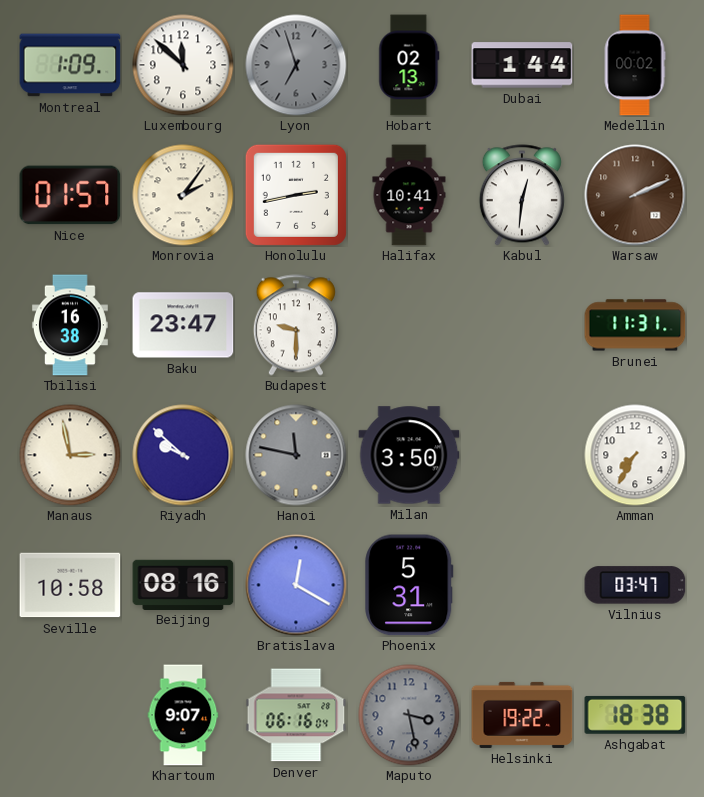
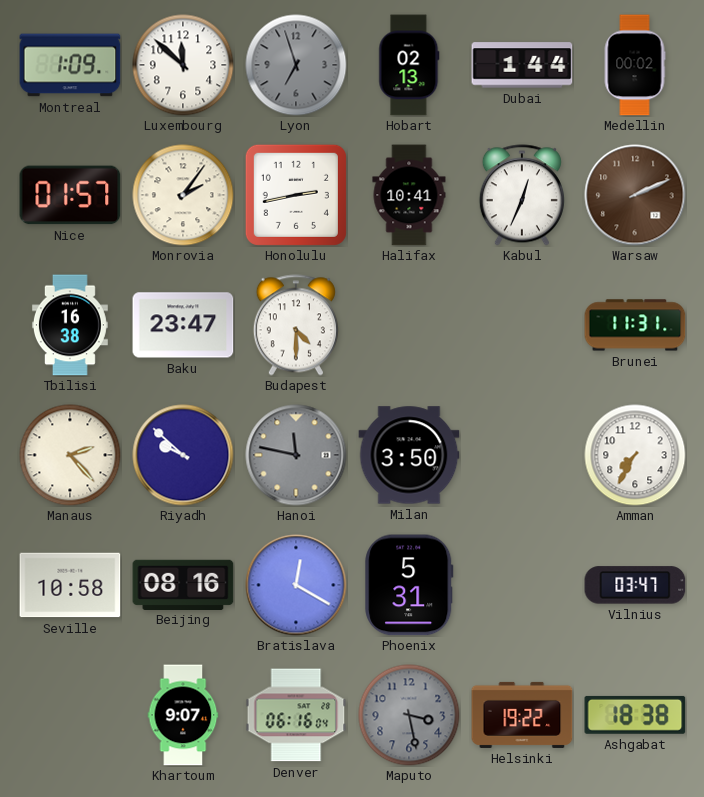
Kabul: 12:31 -> 12:34 (522, 195)
Budapest: 9:30 -> 4:30 (296, 325)
Manaus: 2:58 -> 2:23 (70, 455)
